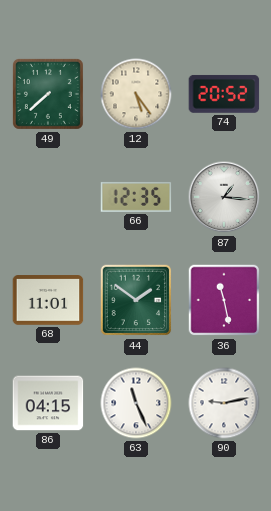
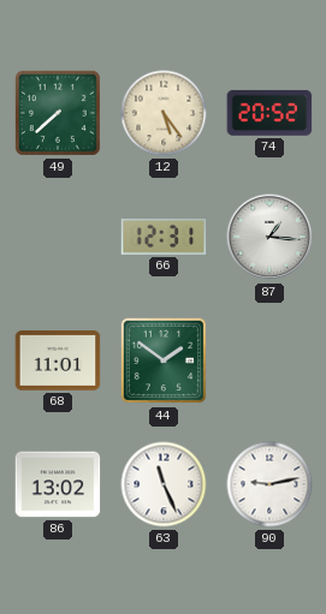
66: 12:35 -> 12:31 (164, 237)
36: 11:28 -> none (224, 300)
86: 04:15 -> 13:02 (58, 484)
